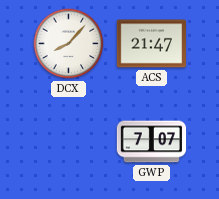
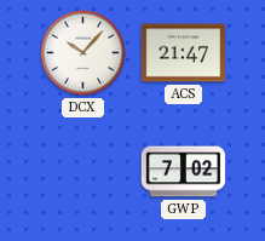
DCX: 8:07 -> 10:07 (83, 53)
GWP: 7:07 -> 7:02 (184, 172)
